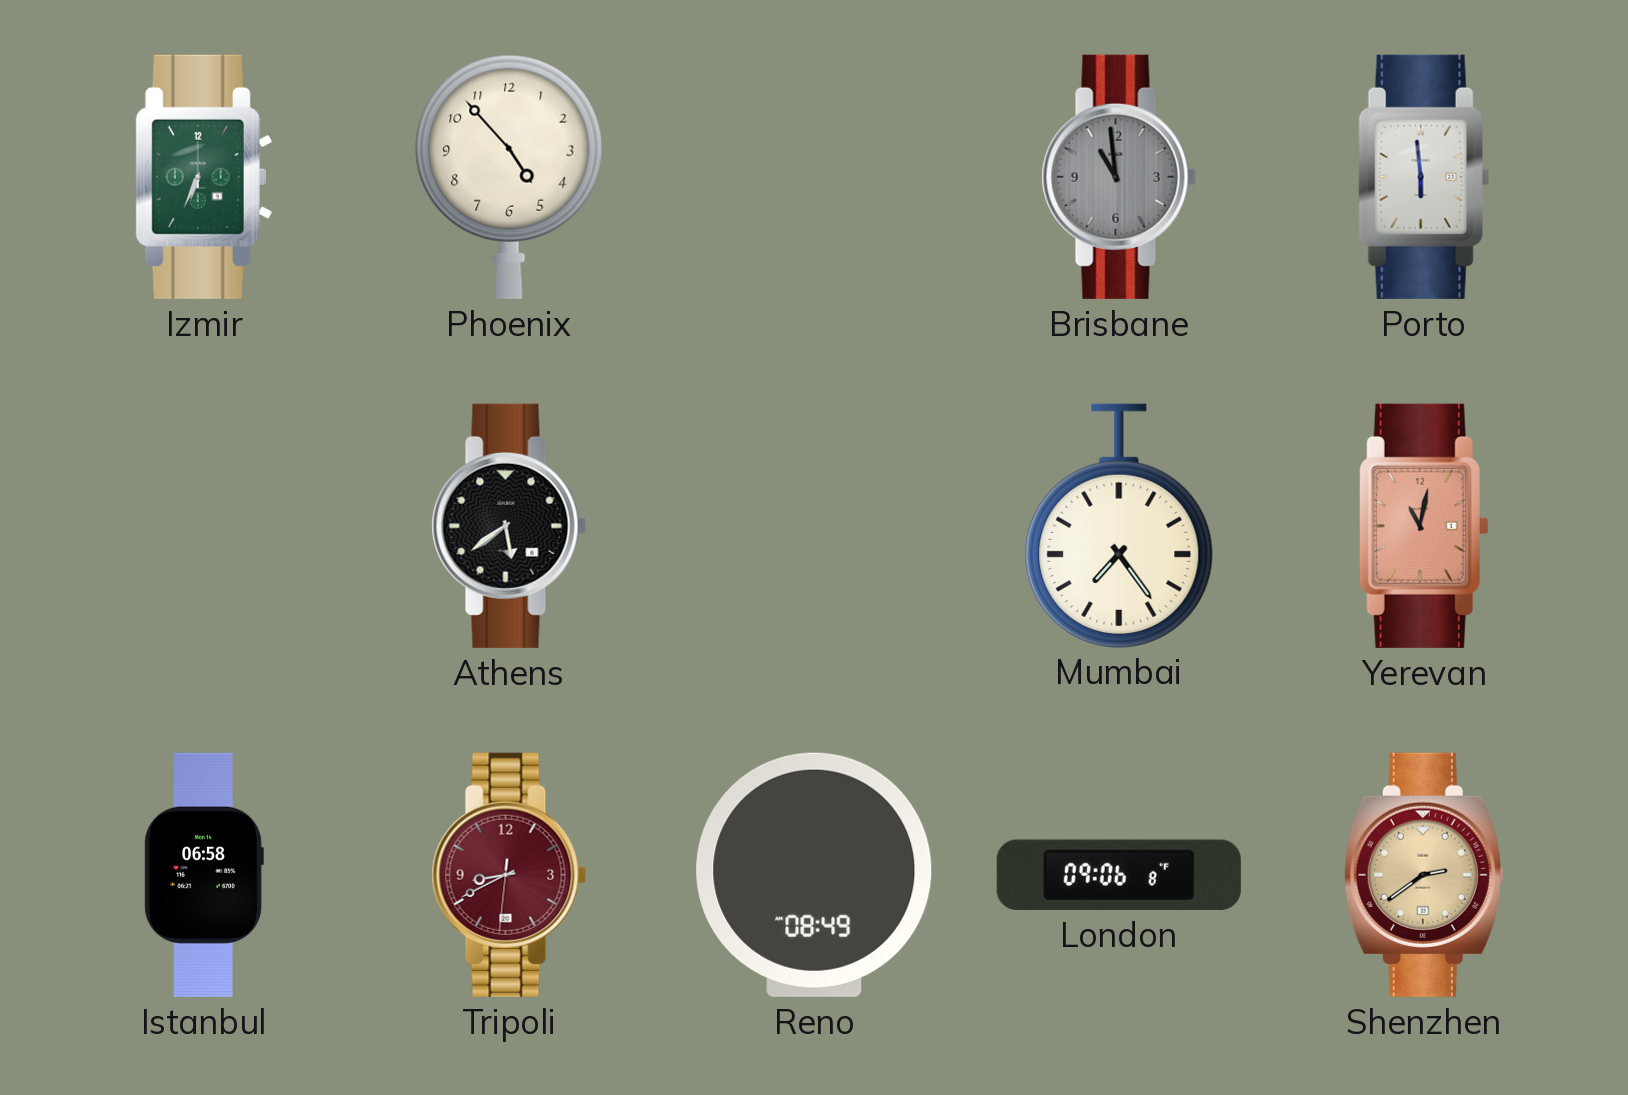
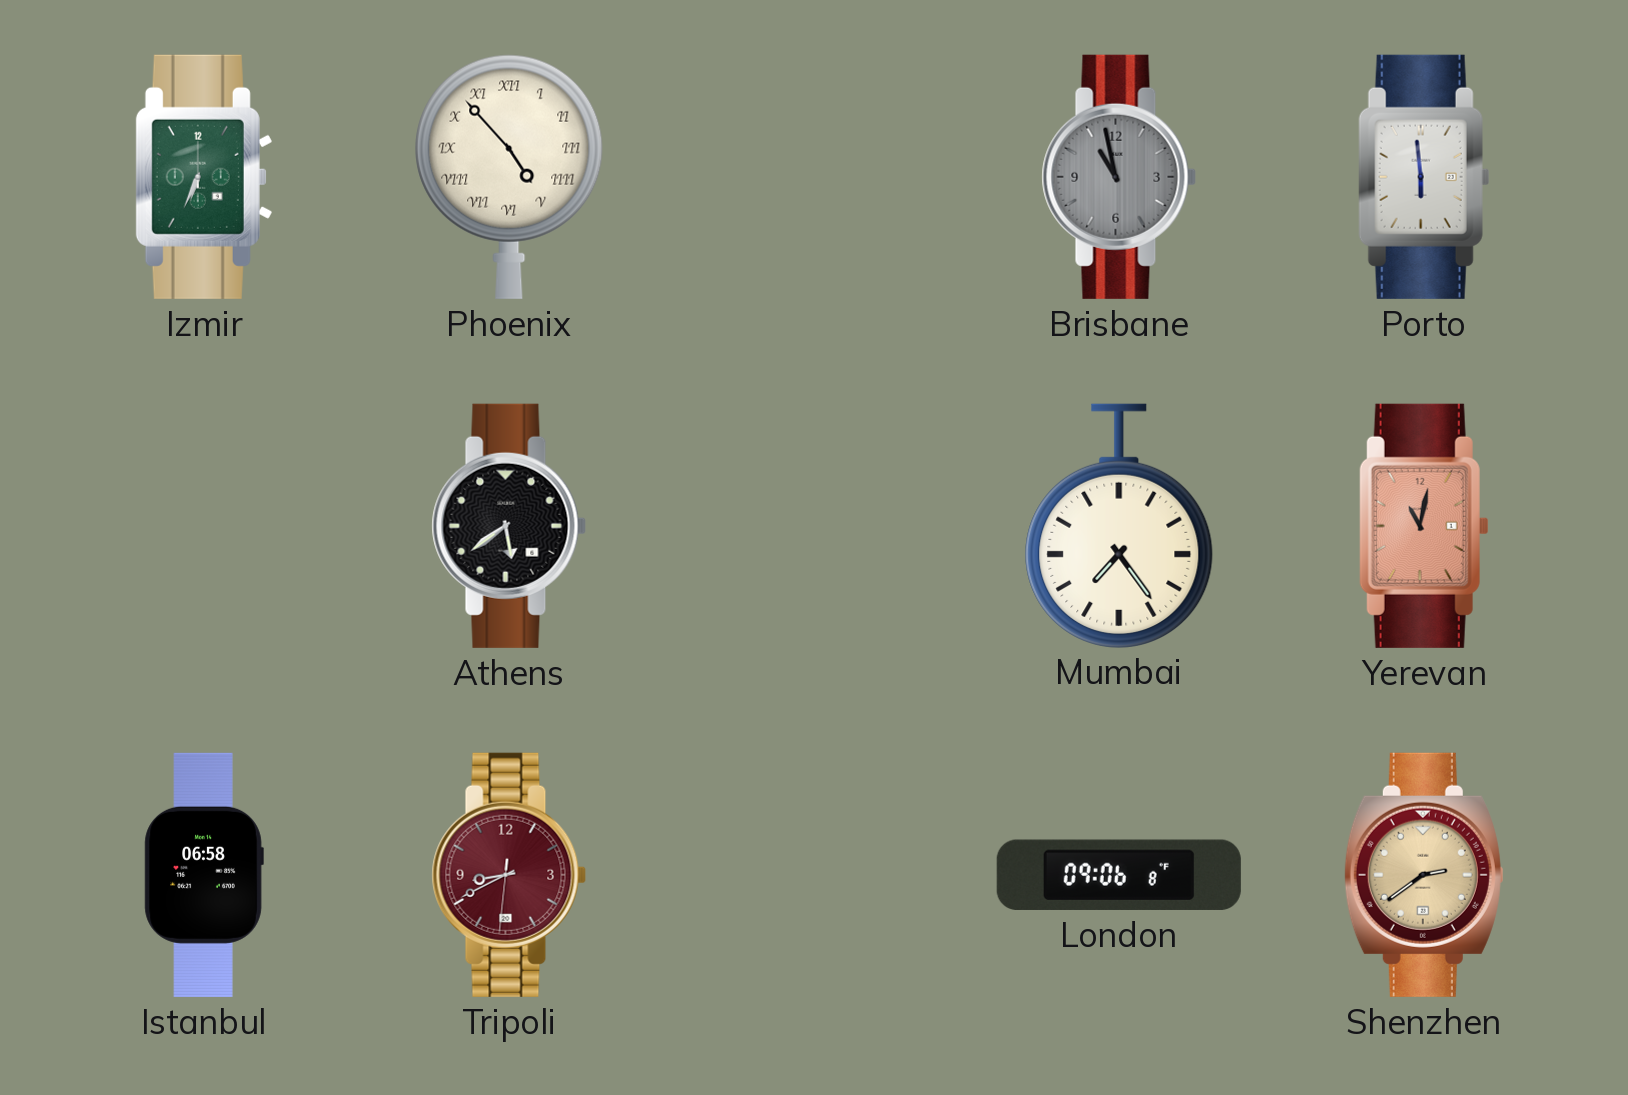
Phoenix numerals: Arabic -> Roman (509, 177)
Brisbane: 10:59 -> 10:58 (1119, 177)
Reno: 08:49 -> none (814, 875)
